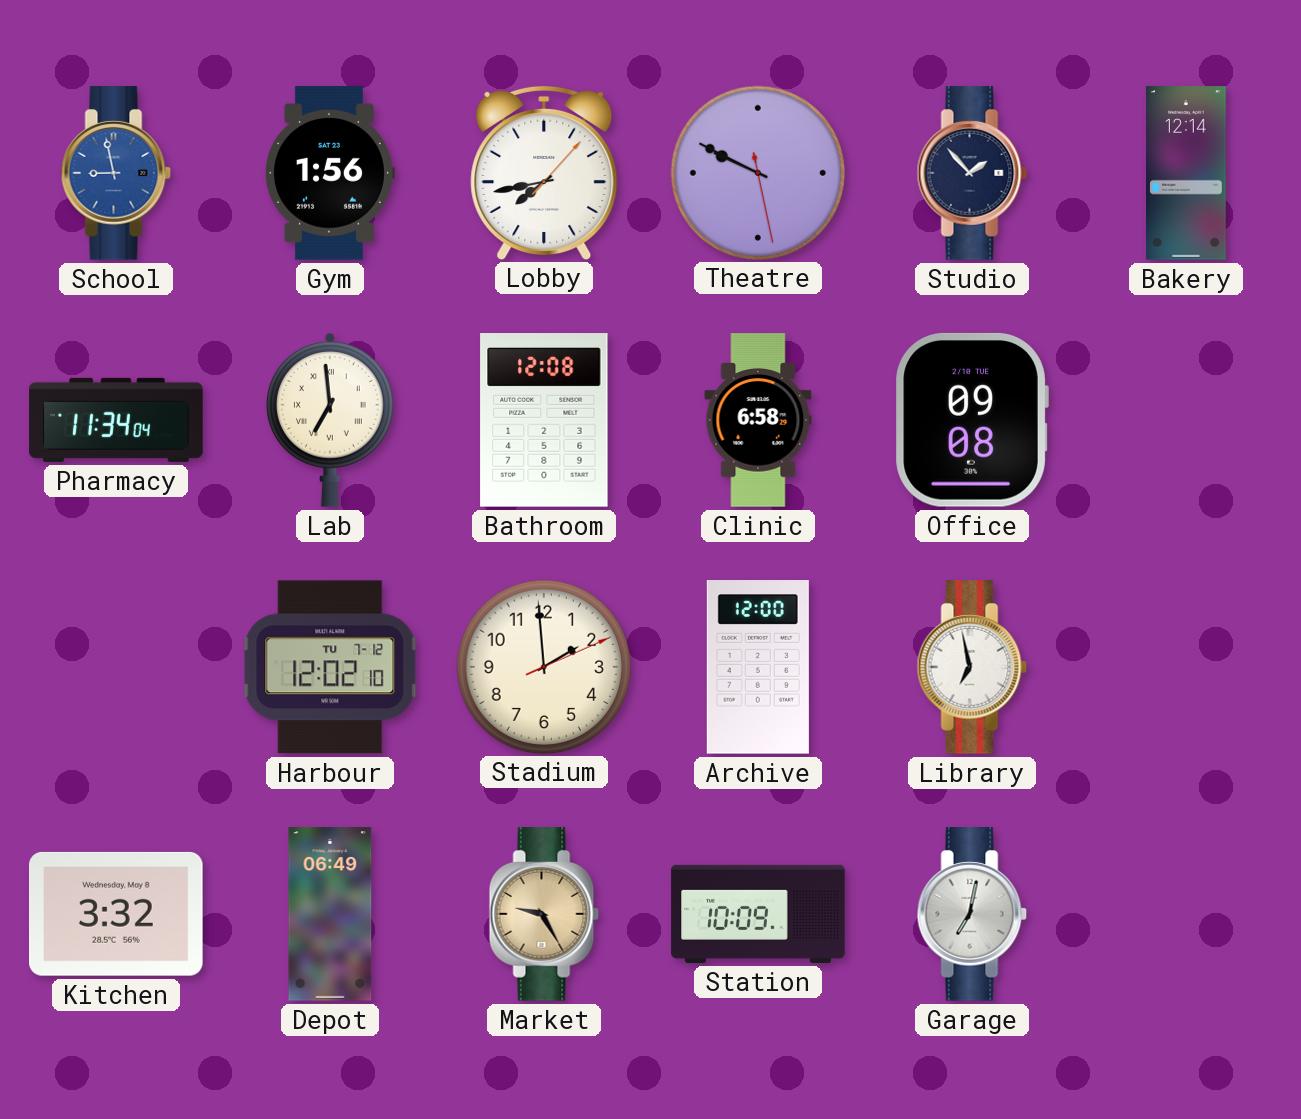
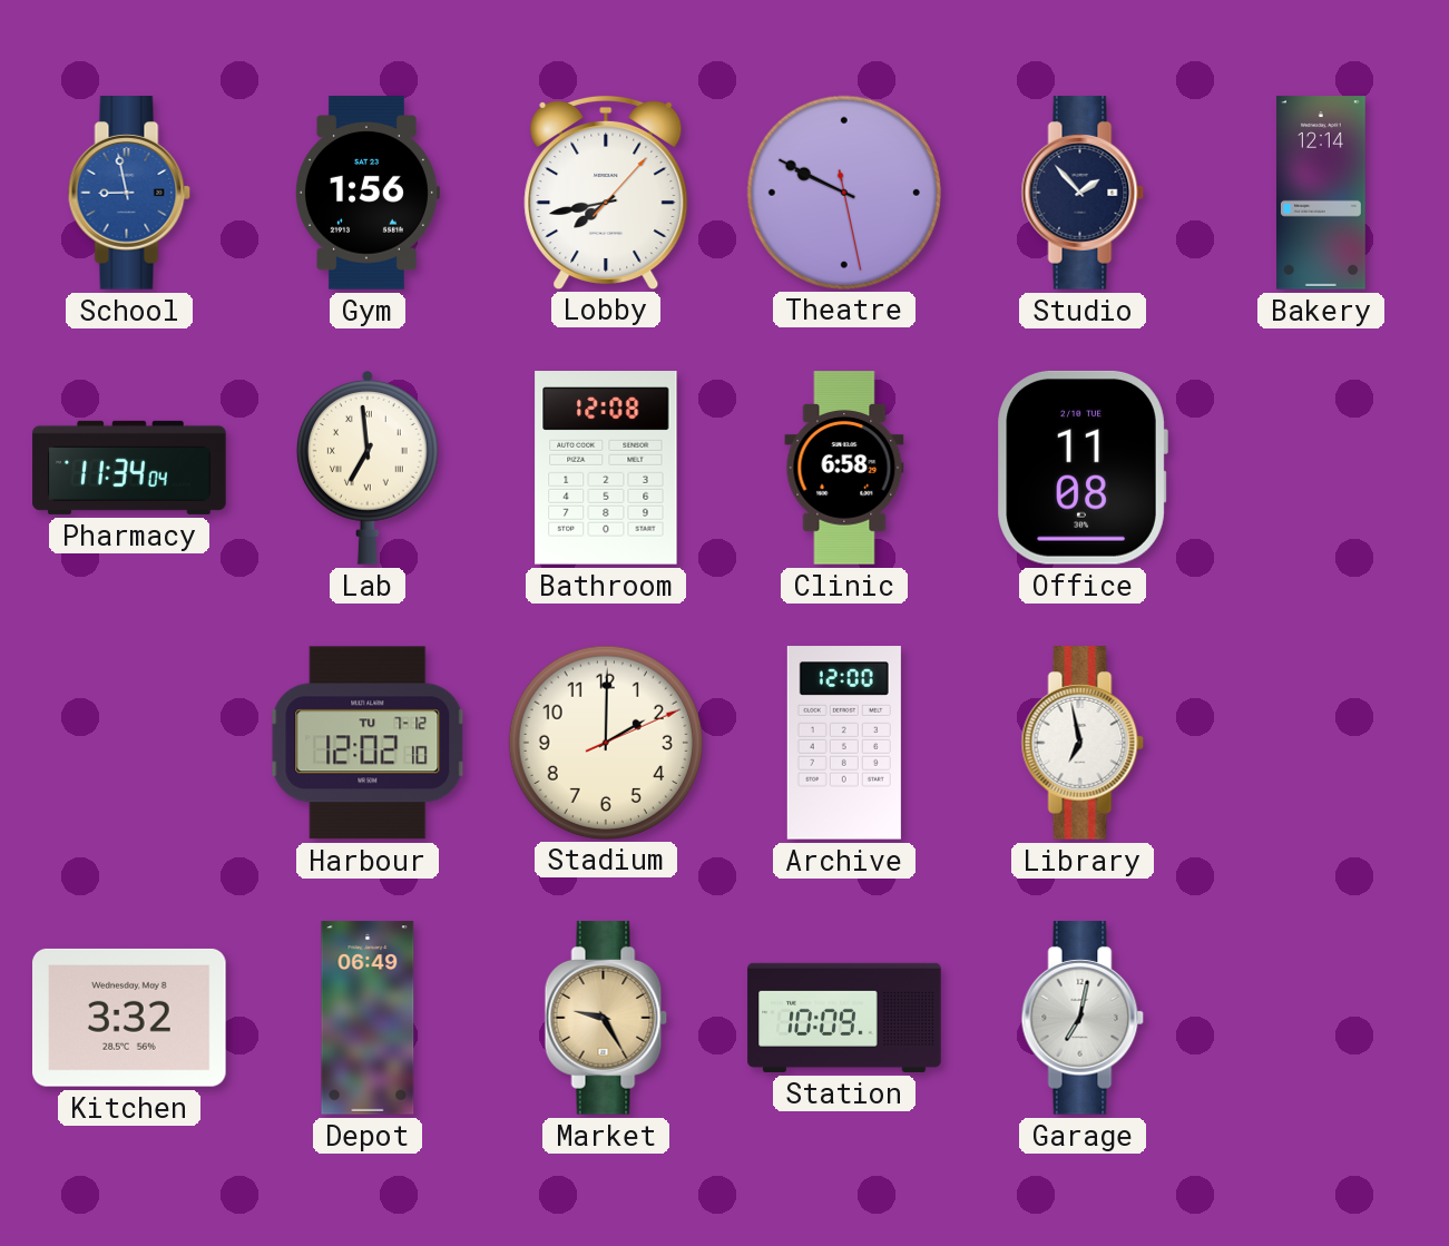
Office: 09:08 -> 11:08 (1083, 468)
Stadium: 1:59 -> 2:00 (605, 742)
